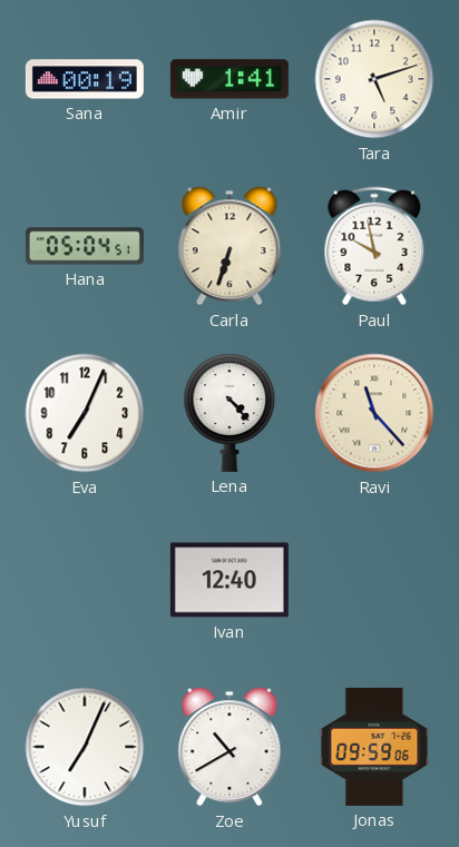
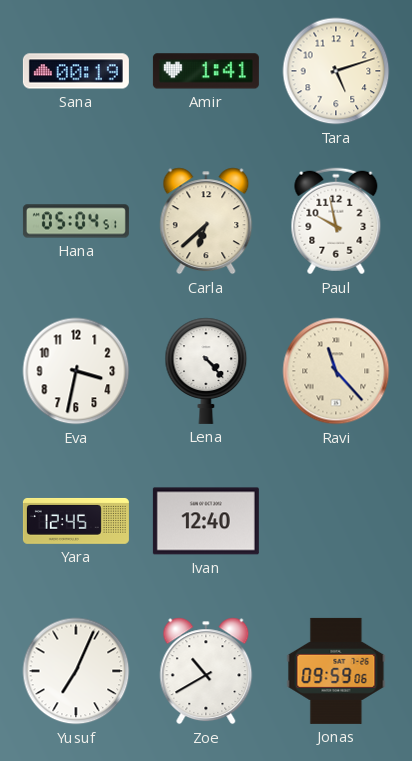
Carla: 6:33 -> 6:38 (206, 221)
Eva: 7:04 -> 3:32 (76, 371)
Yara: none -> 12:45 (76, 521)
